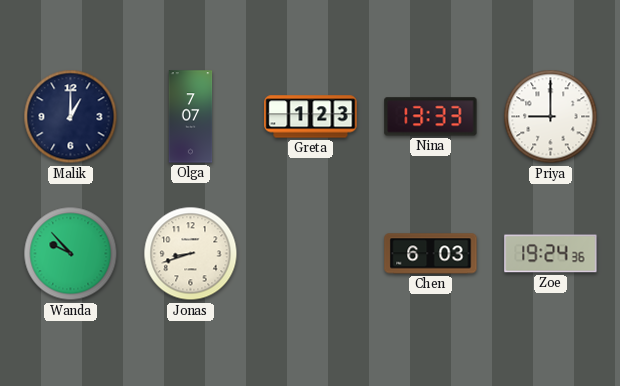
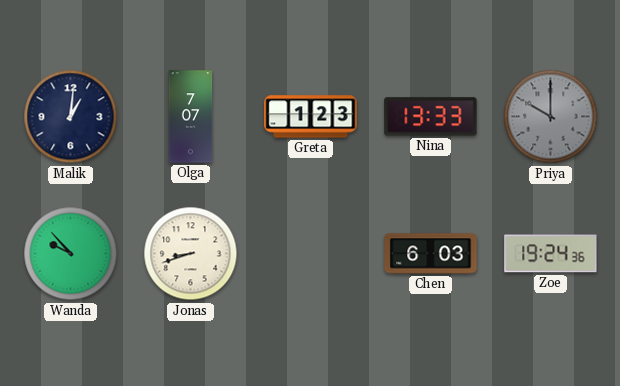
Malik: 1:00 -> 1:01 (71, 117)
Priya: 9:00 -> 10:00 (551, 117)
Priya dial: white -> grey (551, 117)
